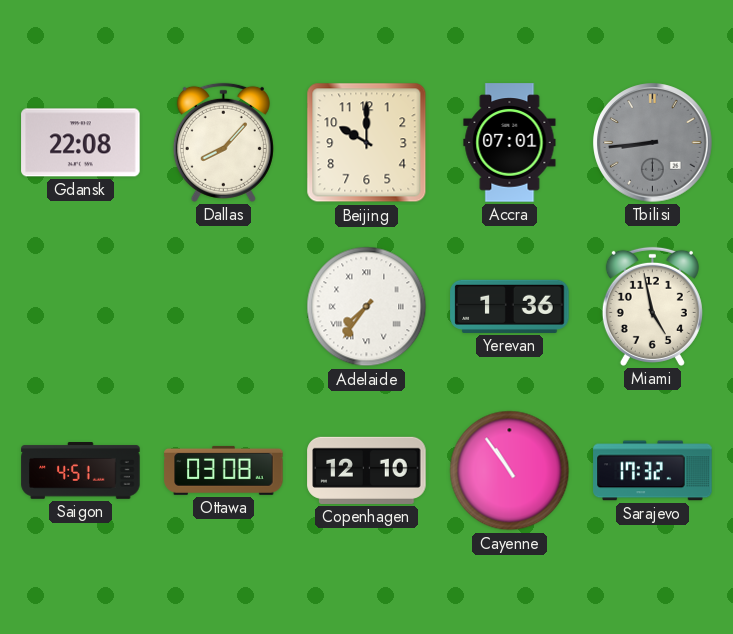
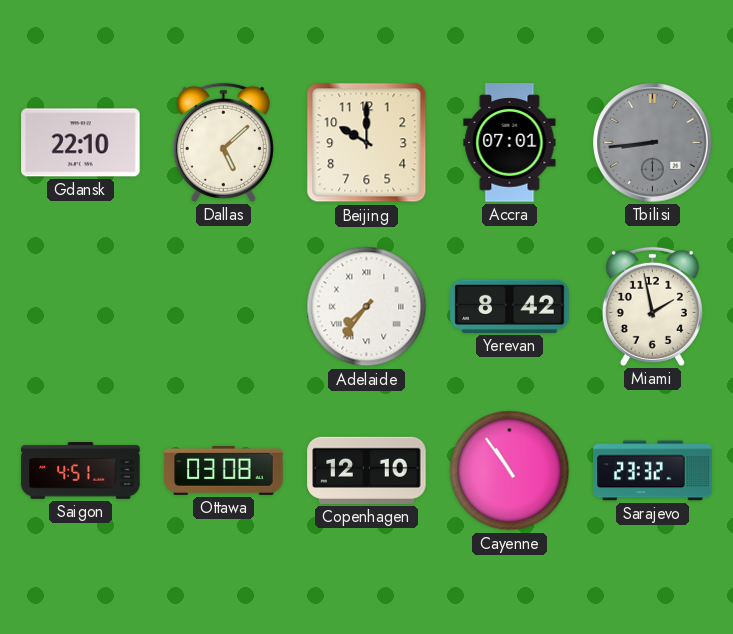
Gdansk: 22:08 -> 22:10 (81, 143)
Dallas: 8:07 -> 5:08 (223, 142)
Yerevan: 1:36 -> 8:42 (510, 306)
Miami: 4:58 -> 1:58 (652, 306)
Sarajevo: 17:32 -> 23:32 (653, 471)
